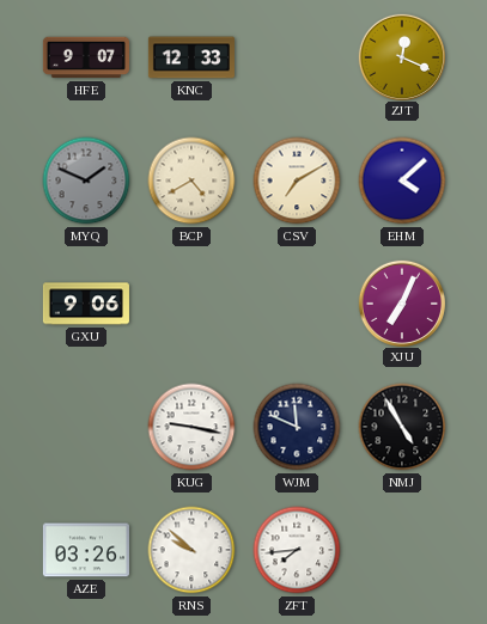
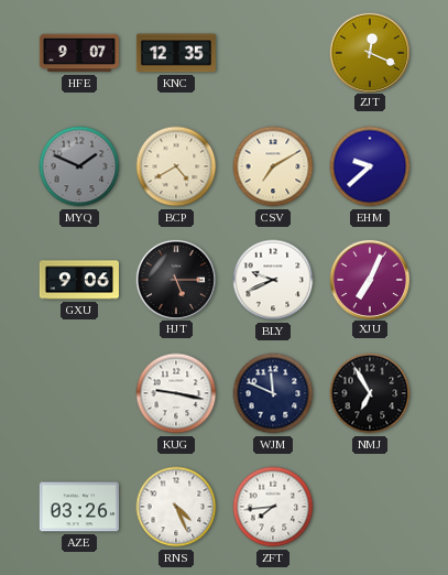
KNC: 12:33 -> 12:35 (176, 53)
EHM: 4:08 -> 9:38 (370, 166)
HJT: none -> 5:15 (175, 279)
BLY: none -> 9:41 (273, 280)
NMJ: 4:55 -> 6:55 (370, 393)
RNS: 9:52 -> 4:26 (176, 507)
